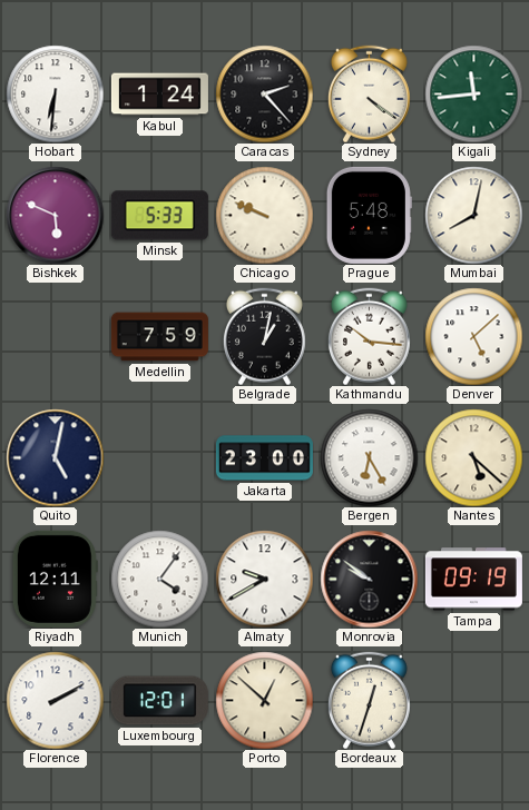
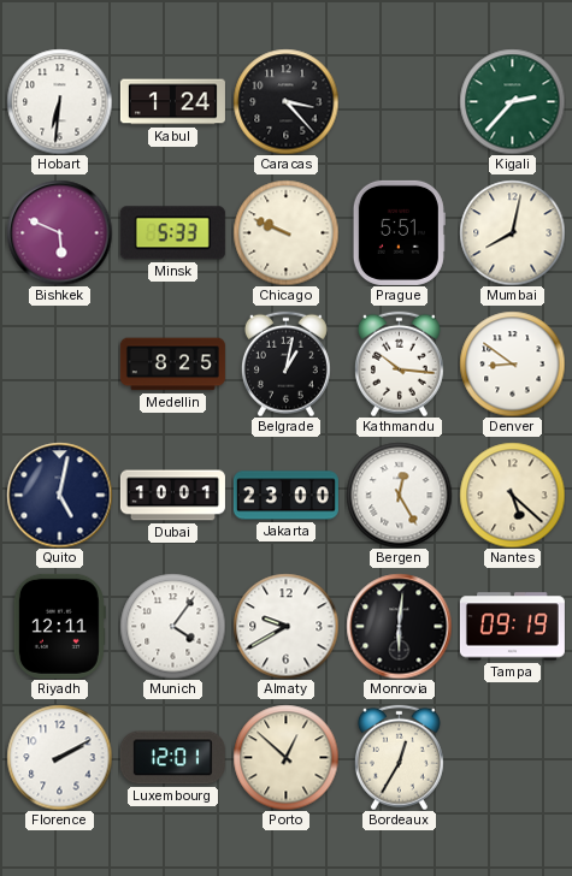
Caracas: 2:23 -> 3:23 (285, 101)
Sydney: 4:21 -> none (369, 93)
Kigali: 11:44 -> 2:37 (512, 101)
Prague: 5:48 -> 5:51 (399, 232)
Medellin: 7:59 -> 8:25 (172, 365)
Denver: 5:08 -> 8:51 (512, 363)
Dubai: none -> 10:01 (172, 496)
Bergen: 6:25 -> 12:25 (399, 495)
Monrovia: 9:51 -> 6:01 (399, 626)
Bordeaux: 12:33 -> 12:35 (399, 757)
